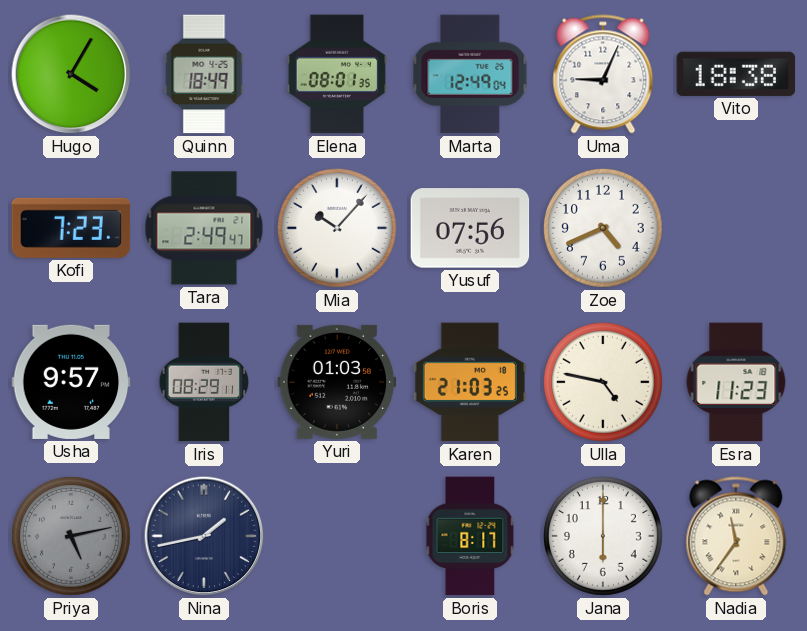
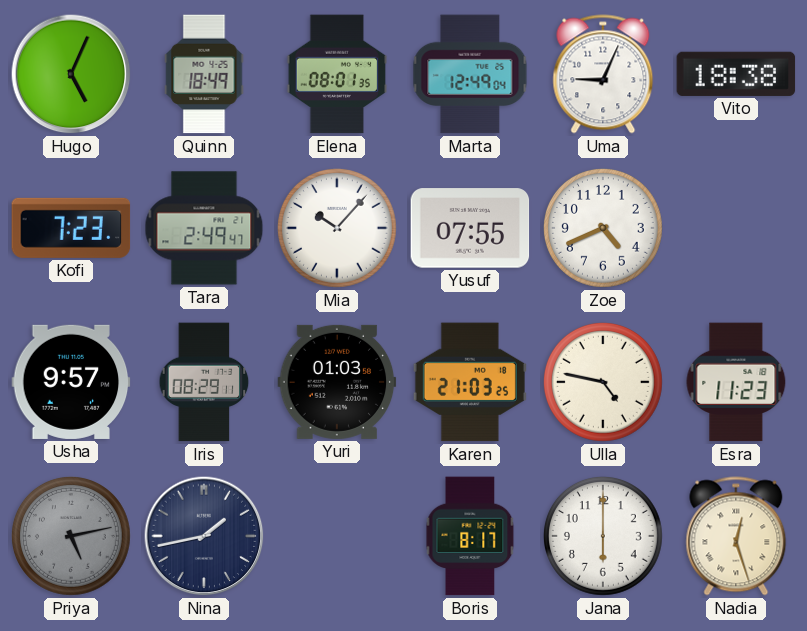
Hugo: 4:05 -> 5:04 (71, 74)
Yusuf: 07:56 -> 07:55 (470, 228)
Nadia: 11:36 -> 12:27 (736, 536)
